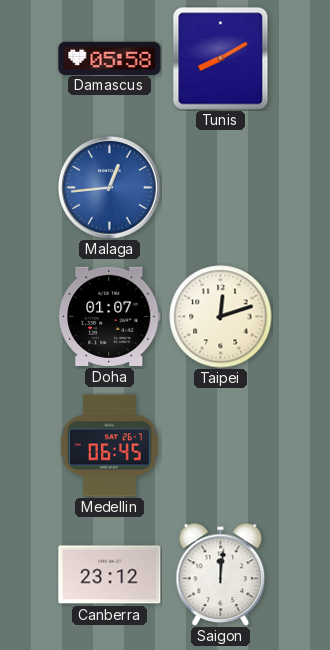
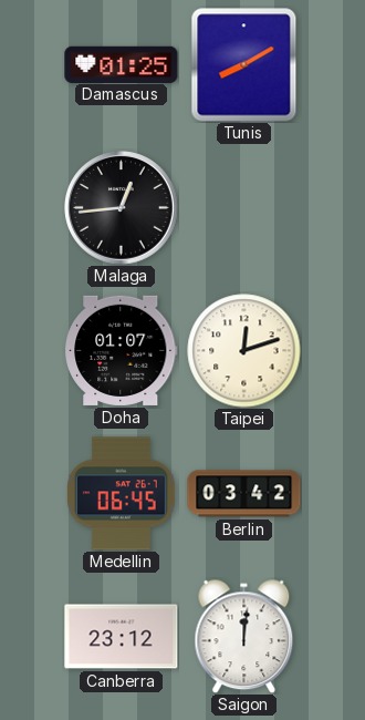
Damascus: 05:58 -> 01:25 (122, 64)
Malaga dial: blue -> black (122, 208)
Berlin: none -> 03:42 (244, 494)
